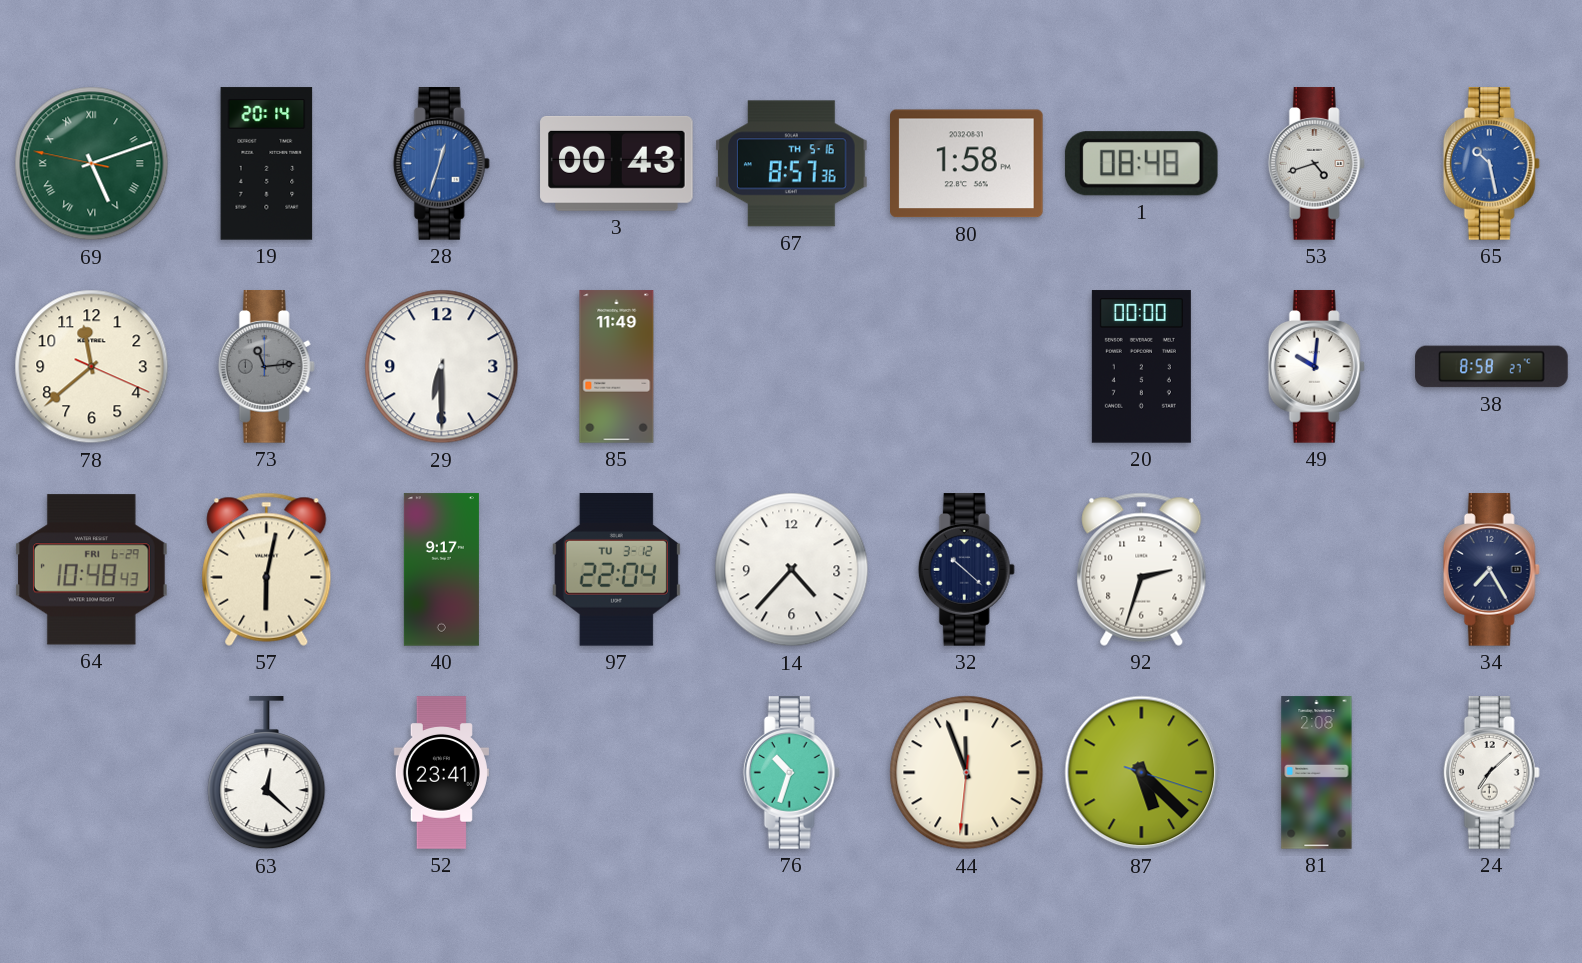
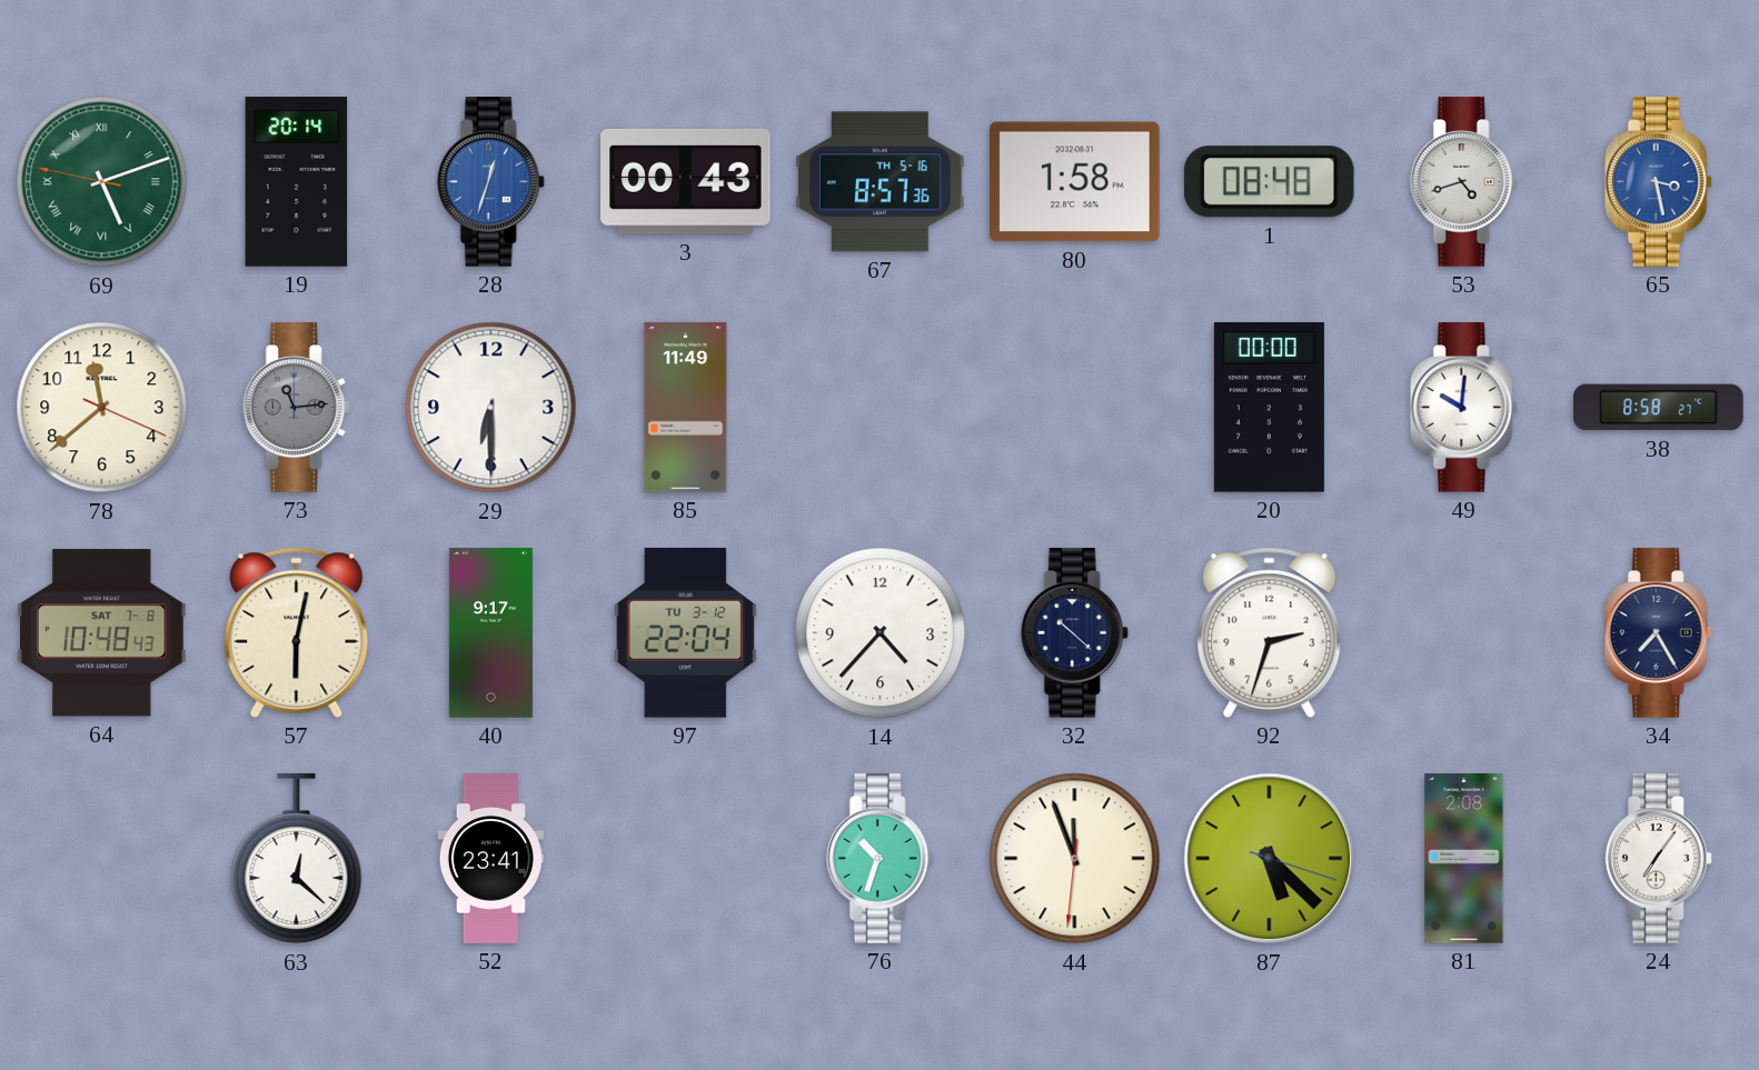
65: 10:28 -> 3:28 (1658, 182)
64 date: FRI 6-29 -> SAT 7-8 (102, 633)
24: 7:08 -> 7:06 (1658, 859)
